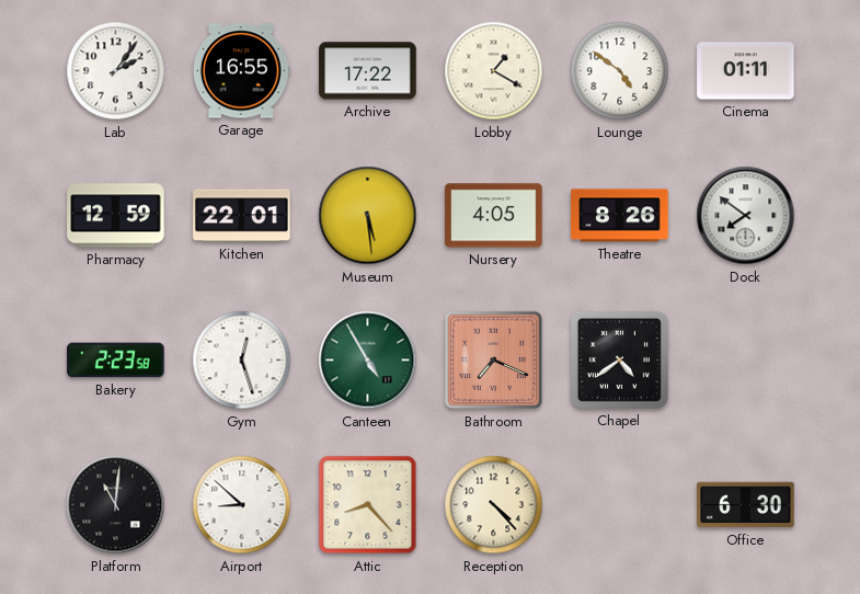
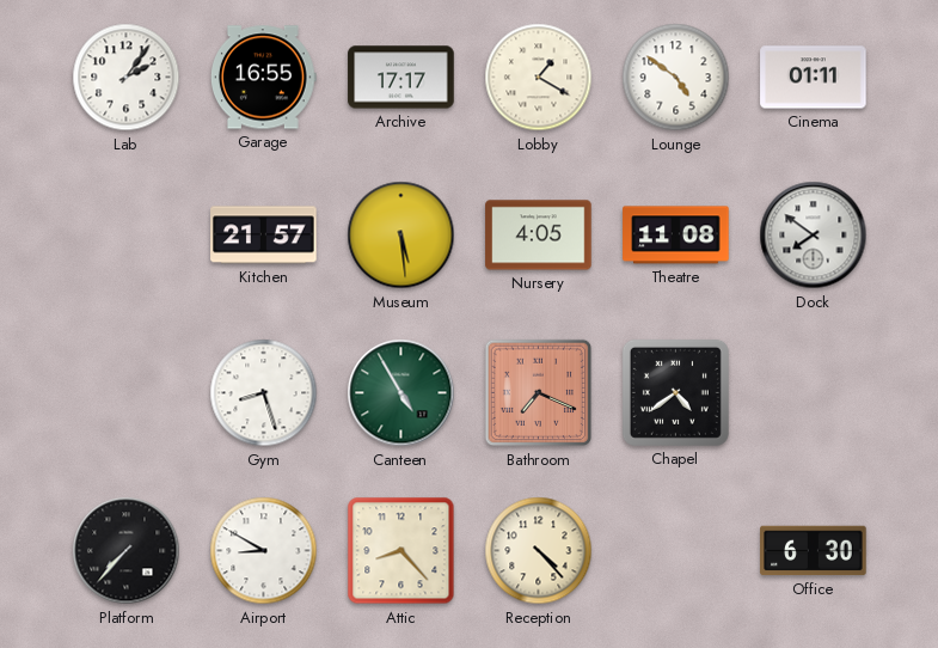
Archive: 17:22 -> 17:17 (401, 78)
Pharmacy: 12:59 -> none (116, 216)
Kitchen: 22:01 -> 21:57 (264, 236)
Theatre: 8:26 -> 11:08 (676, 236)
Bakery: 2:23 -> none (116, 361)
Gym: 12:27 -> 8:27 (264, 393)
Platform: 11:01 -> 7:37 (127, 551)
Airport: 8:52 -> 8:50 (264, 551)
